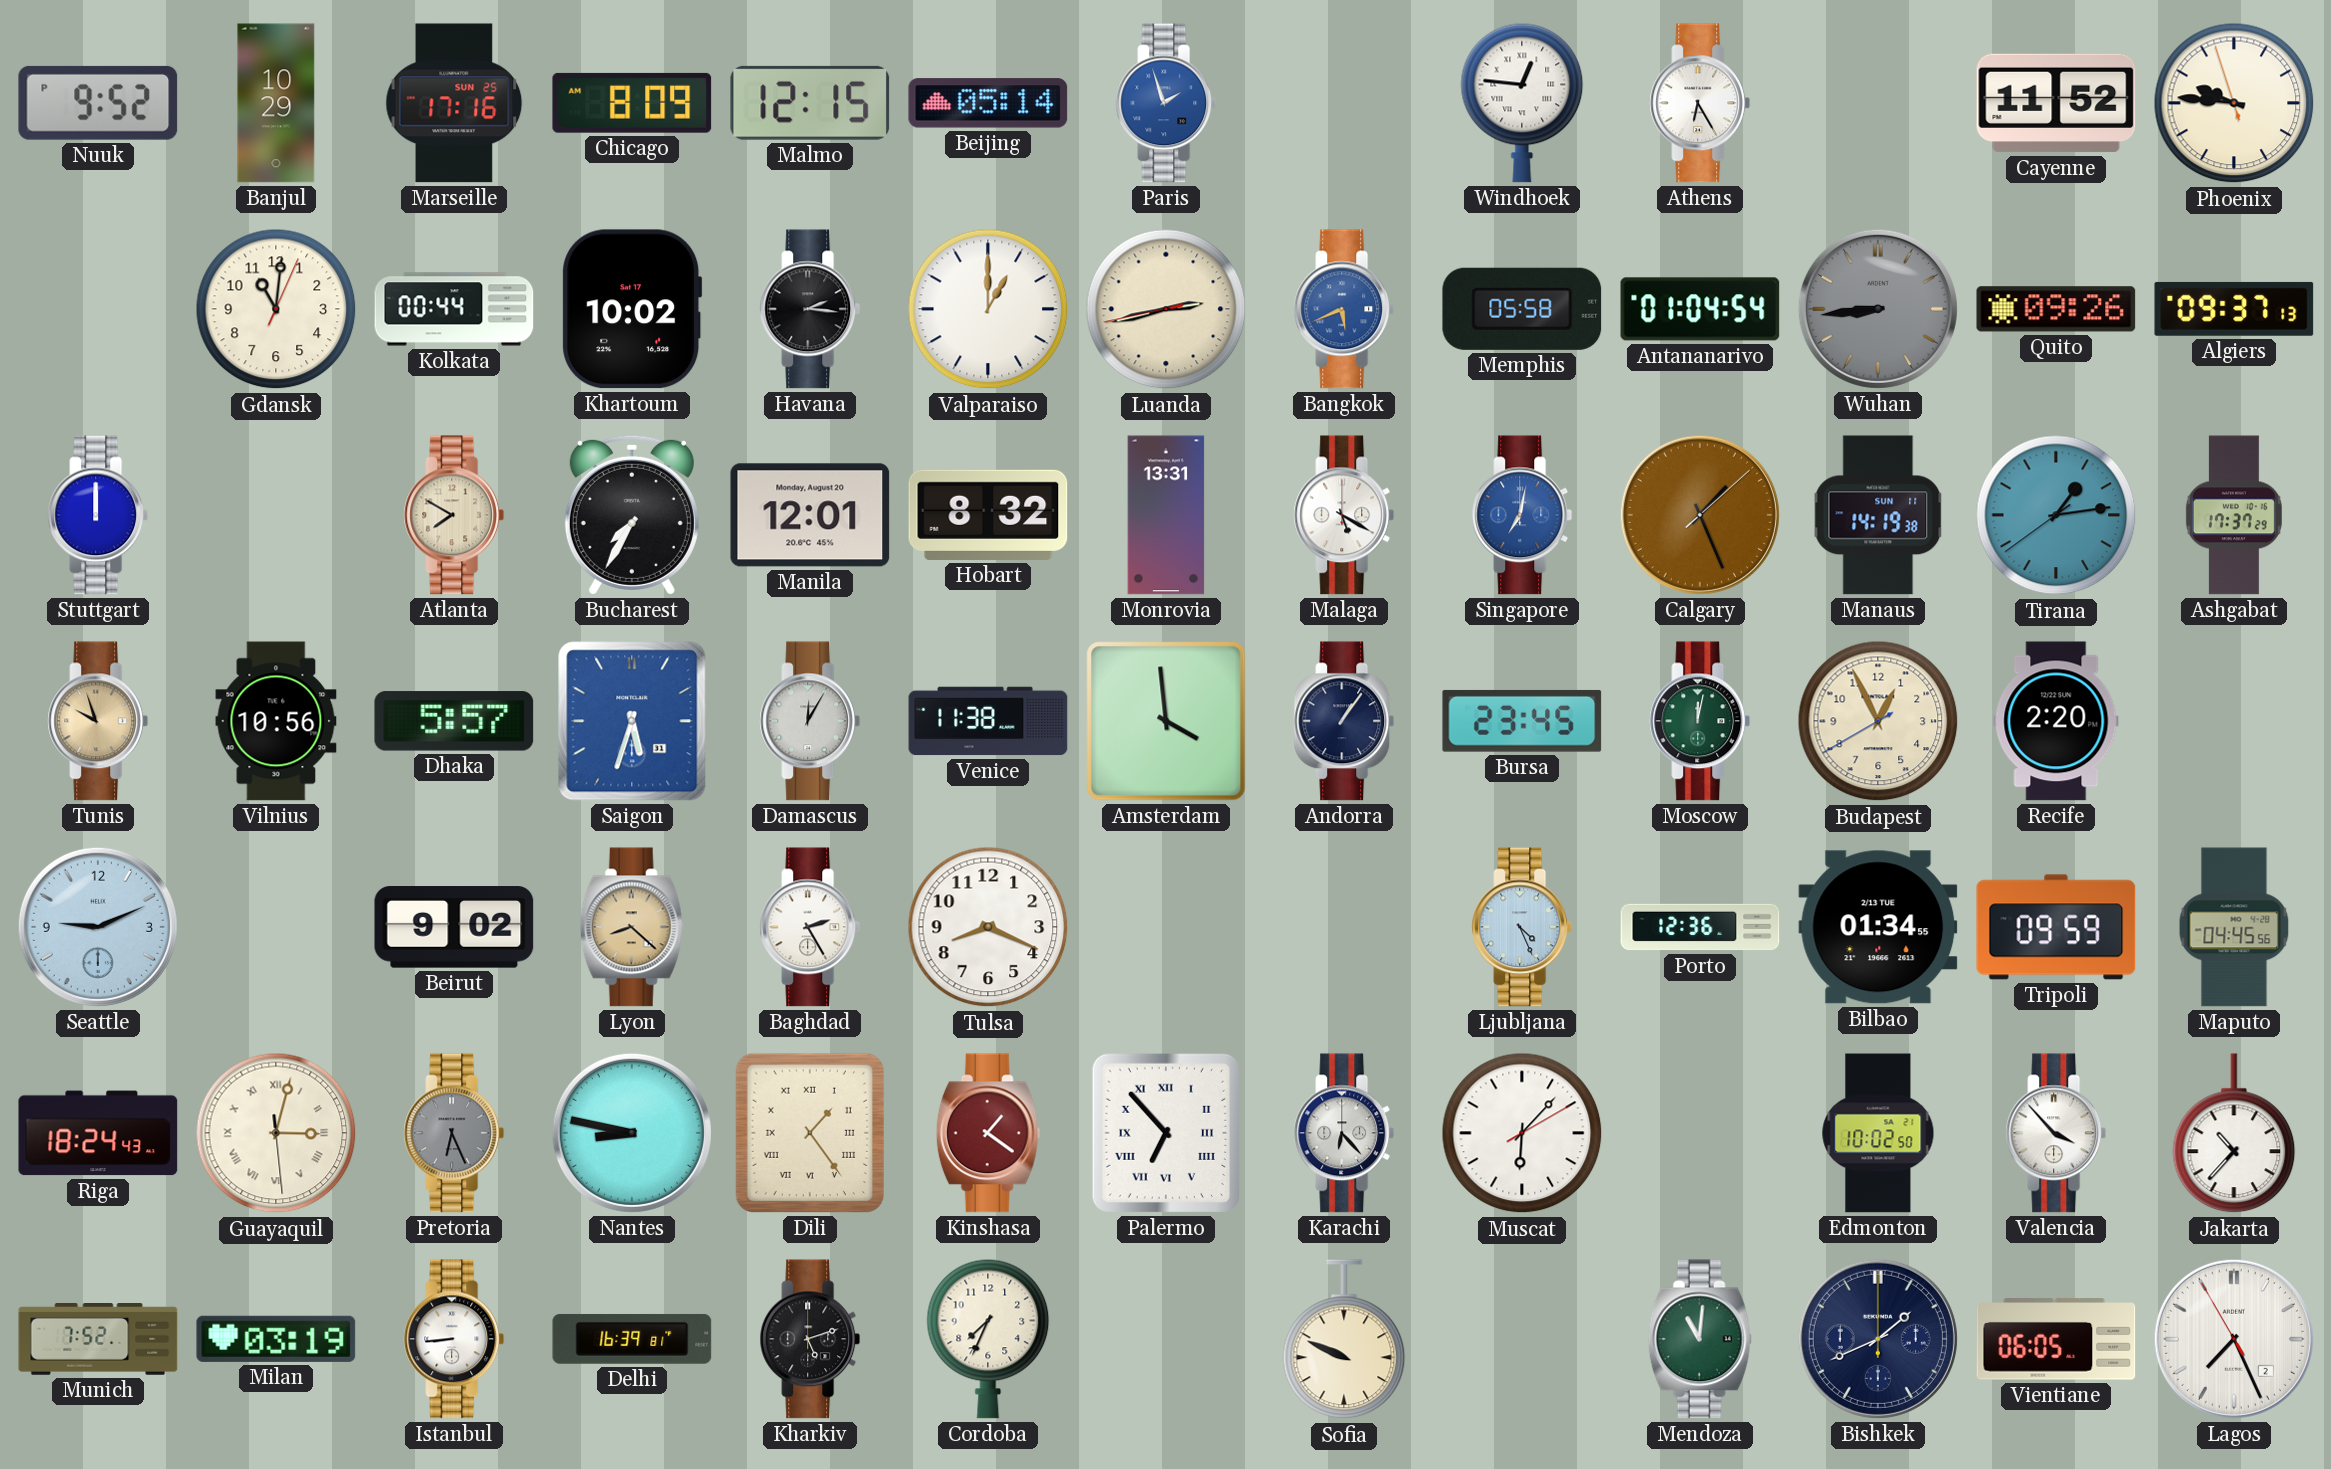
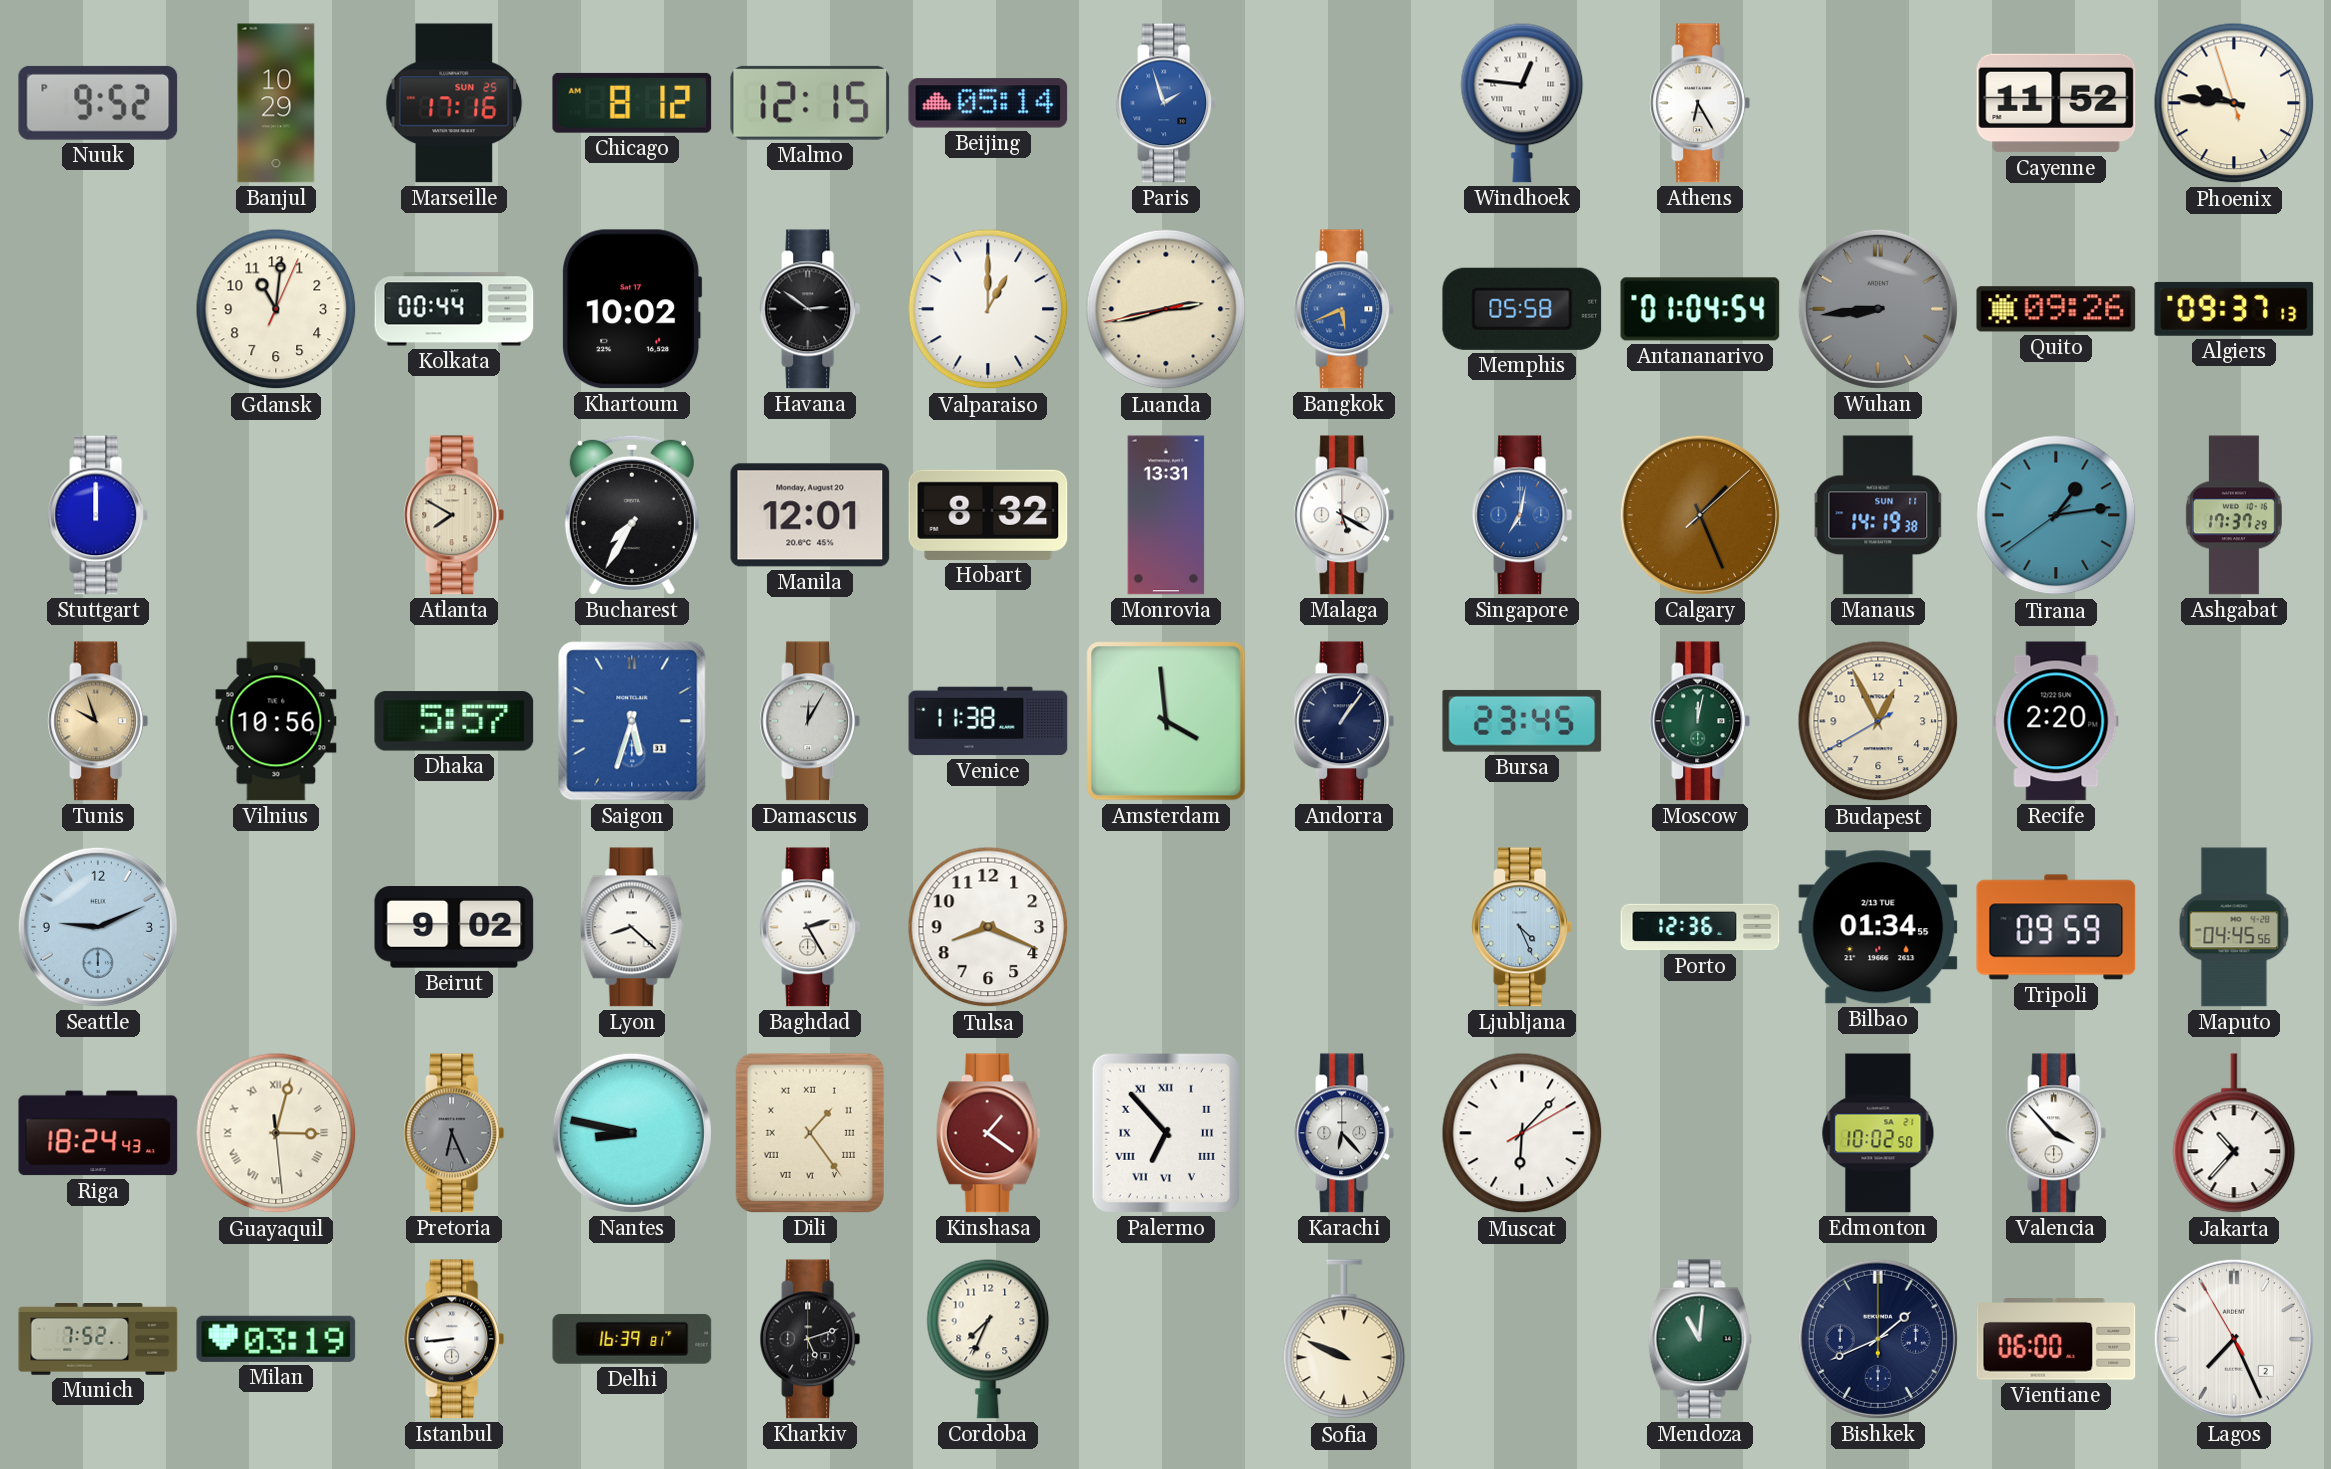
Chicago: 8:09 -> 8:12 (632, 103)
Havana: 2:16 -> 2:51 (810, 309)
Lyon dial: champagne -> white (632, 927)
Vientiane: 06:05 -> 06:00 (2056, 1339)
